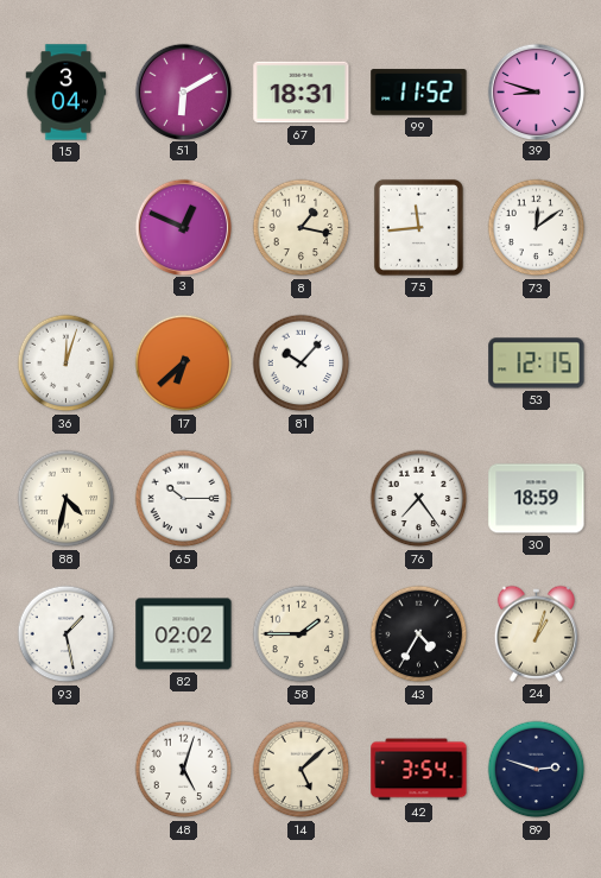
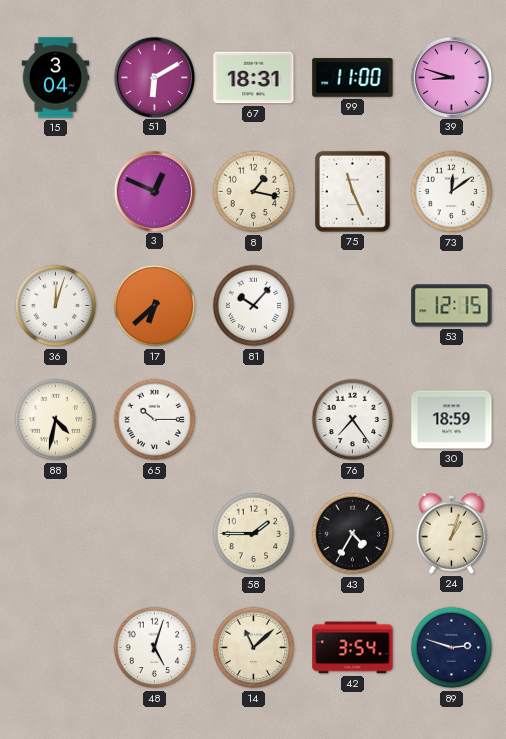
99: 11:52 -> 11:00 (353, 78)
75: 11:44 -> 11:26 (352, 191)
93: 1:28 -> none (67, 634)
82: 02:02 -> none (184, 634)
14: 5:08 -> 11:08 (254, 648)
